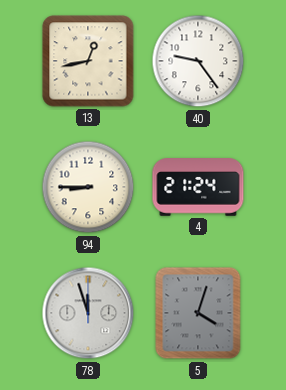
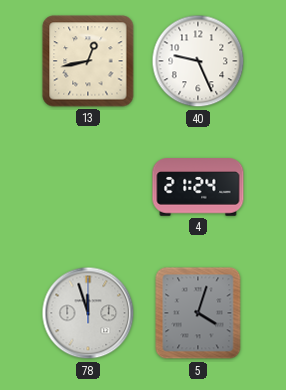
40: 9:24 -> 9:26 (198, 61)
94: 8:45 -> none (88, 187)
